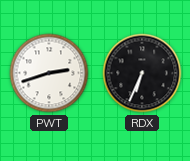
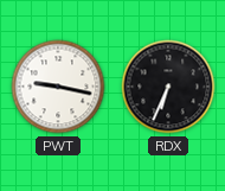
PWT: 2:42 -> 9:17 (58, 87)
